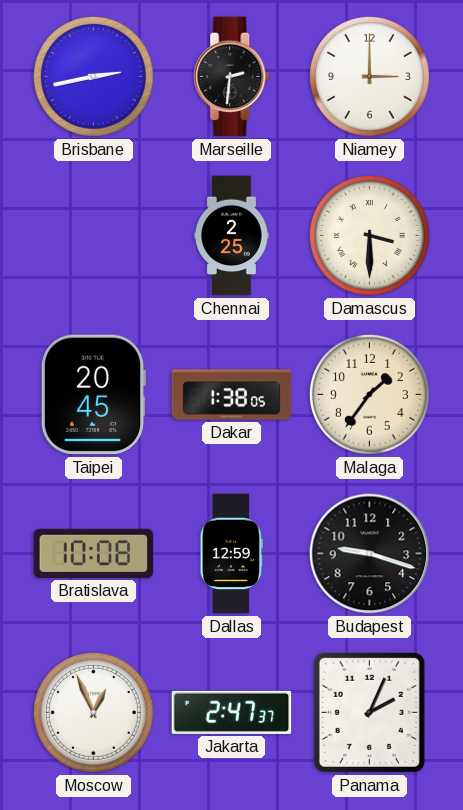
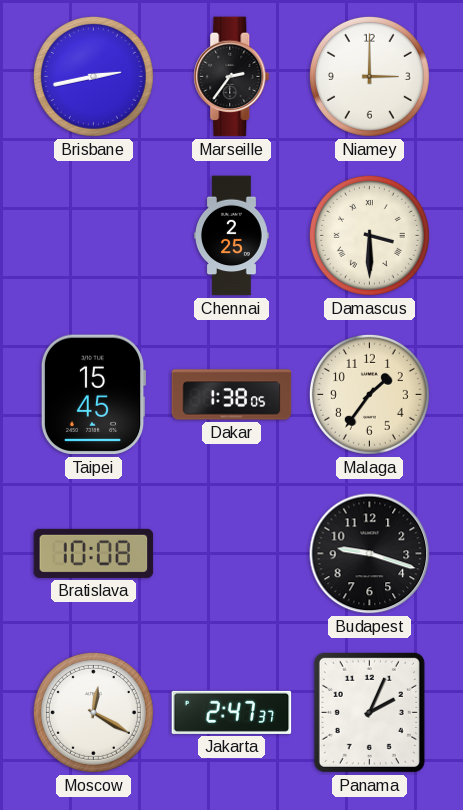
Marseille: 2:31 -> 2:36 (232, 77)
Taipei: 20:45 -> 15:45 (93, 395)
Dallas: 12:59 -> none (231, 554)
Moscow: 12:56 -> 12:20 (93, 712)
